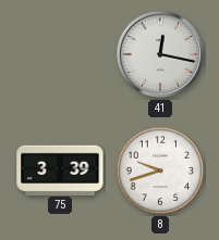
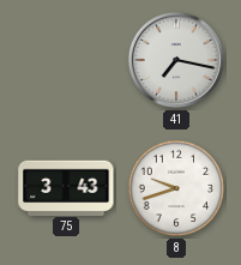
41: 12:17 -> 7:17 (176, 60)
75: 3:39 -> 3:43 (66, 187)
